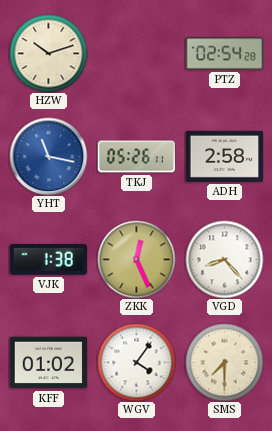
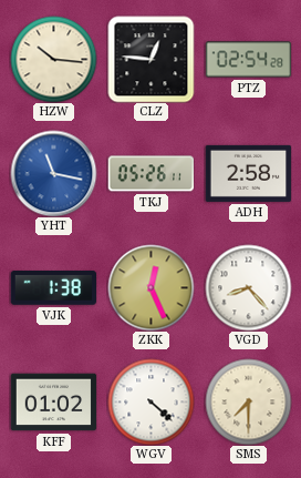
HZW: 10:12 -> 10:16 (53, 59)
CLZ: none -> 12:46 (150, 59)
WGV: 4:06 -> 4:22 (150, 401)
